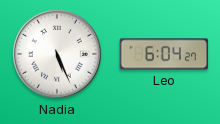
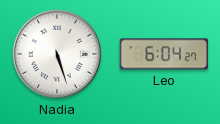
Nadia: 5:26 -> 5:27 (58, 55)
